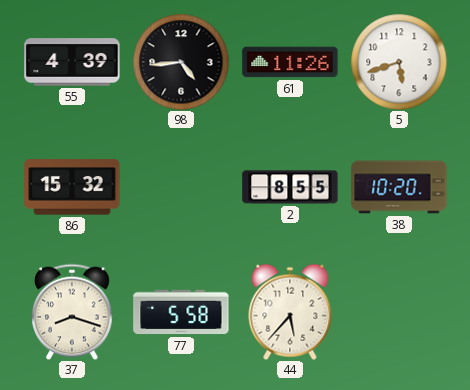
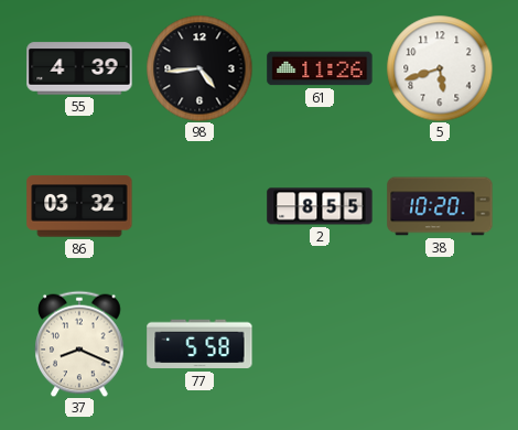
86: 15:32 -> 03:32 (79, 206)
37: 8:18 -> 8:19 (79, 344)
44: 5:37 -> none (290, 312)
